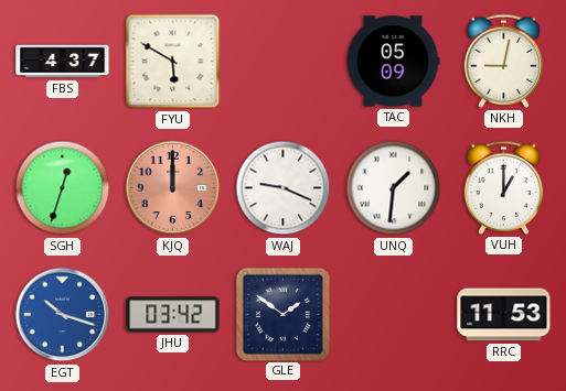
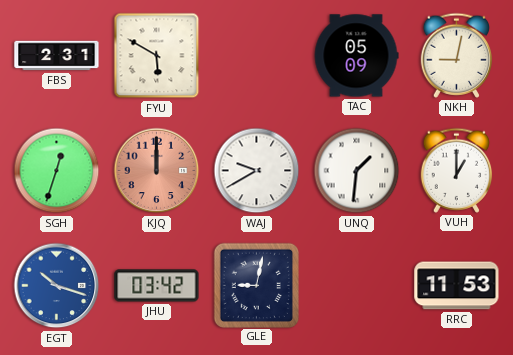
FBS: 4:37 -> 2:31 (57, 56)
WAJ: 9:19 -> 9:40 (257, 171)
GLE: 1:51 -> 9:02 (256, 285)
